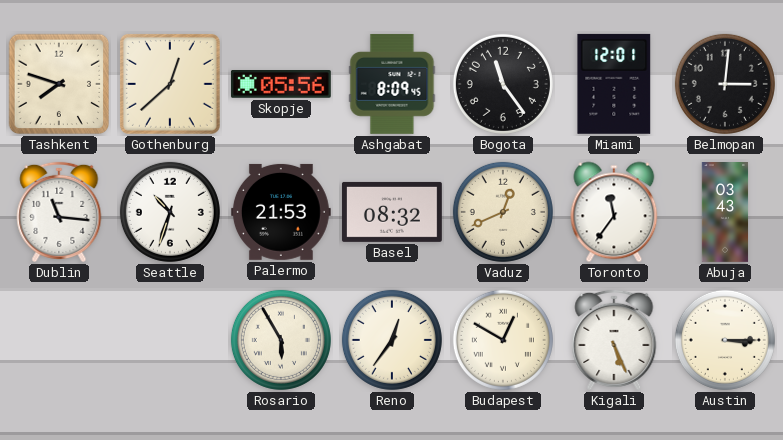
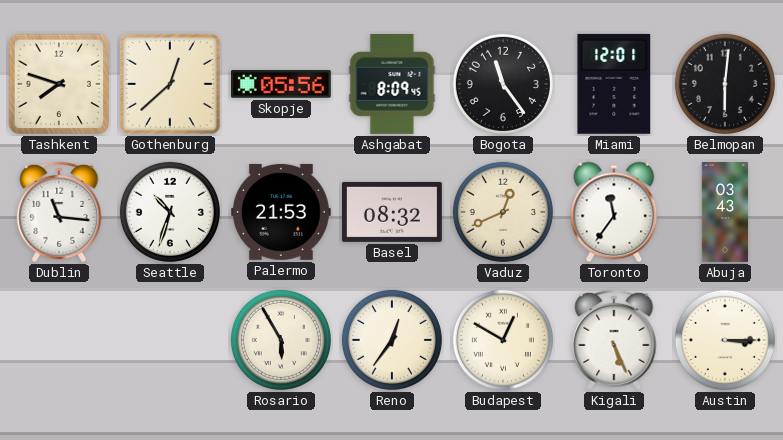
Belmopan: 3:01 -> 6:01 (725, 84)
